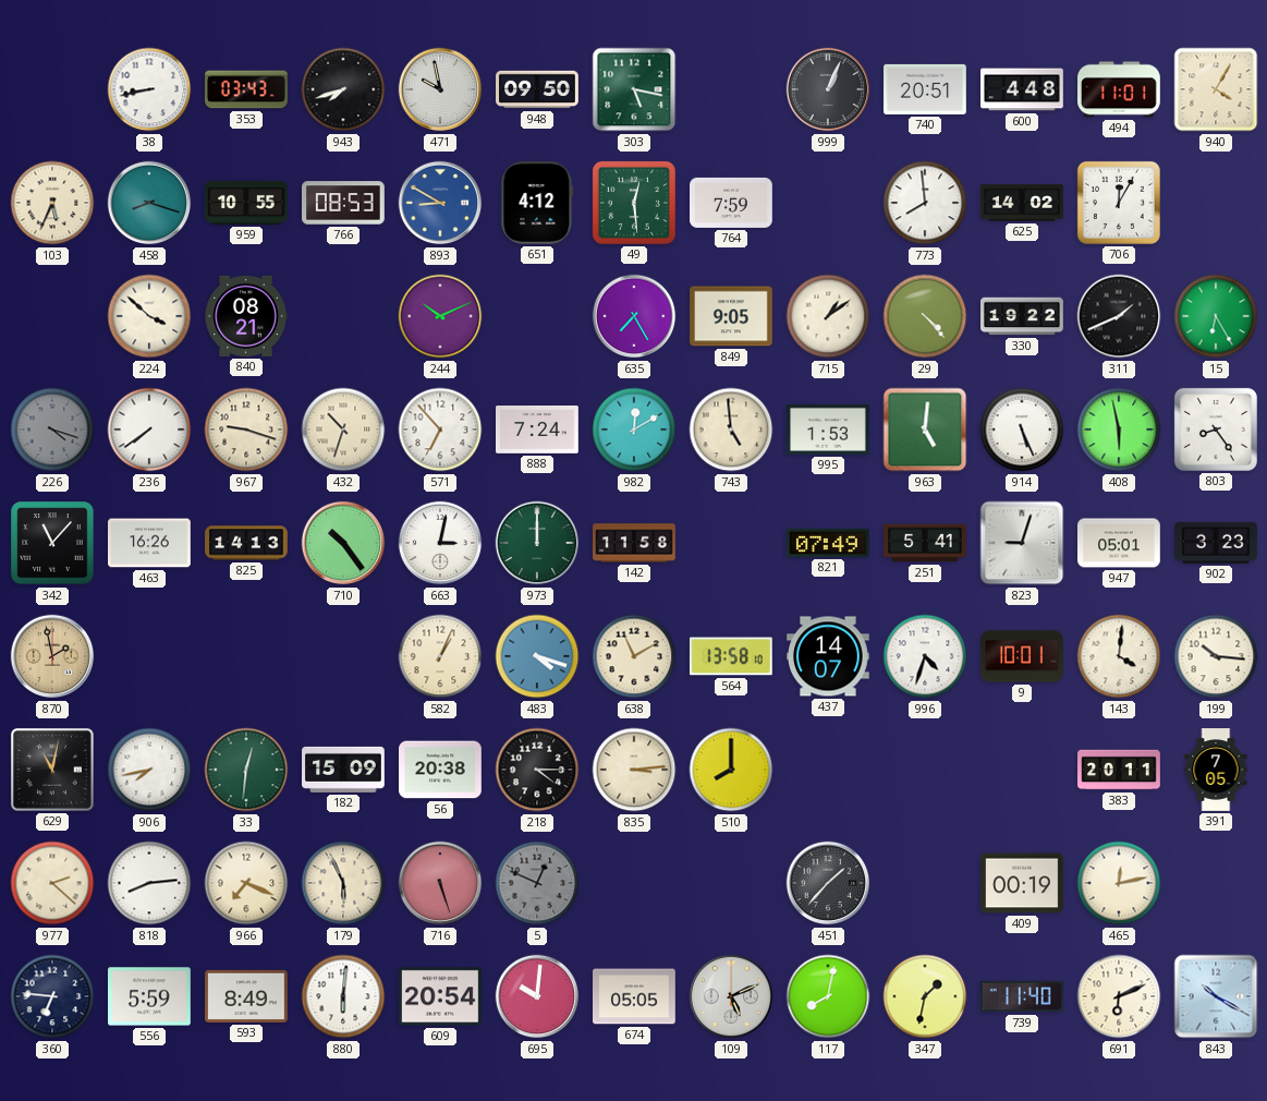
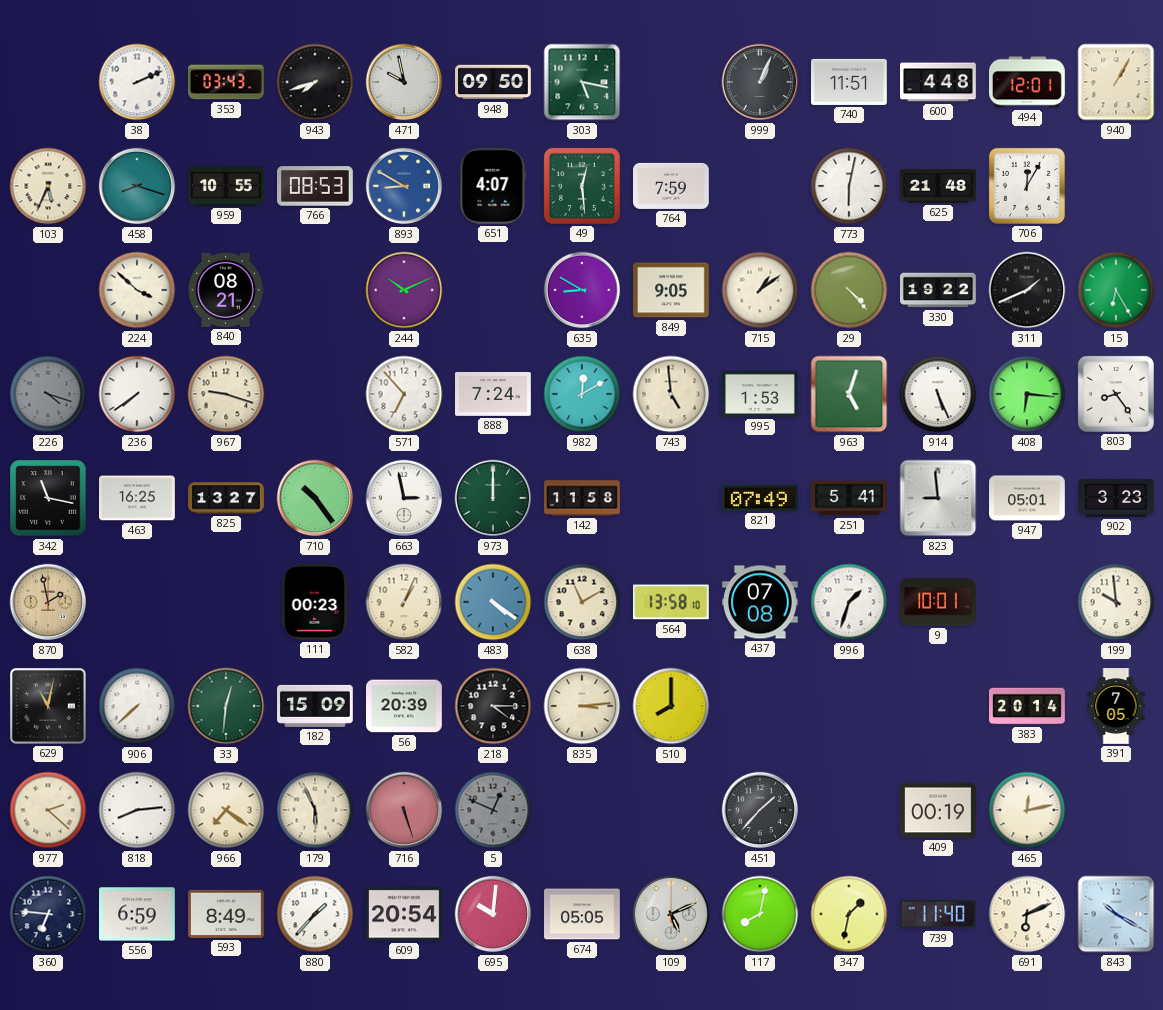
38: 8:43 -> 2:11 (137, 82)
740: 20:51 -> 11:51 (850, 82)
494: 11:01 -> 12:01 (1028, 82)
940: 4:05 -> 1:05 (1116, 82)
651: 4:12 -> 4:07 (493, 187)
773: 7:59 -> 6:02 (849, 186)
625: 14:02 -> 21:48 (938, 186)
635: 7:25 -> 8:50 (582, 290)
432: 10:33 -> none (343, 429)
963: 5:01 -> 5:03 (849, 394)
408: 5:58 -> 6:16 (1027, 394)
342: 11:07 -> 11:17 (48, 498)
463: 16:26 -> 16:25 (138, 498)
825: 14:13 -> 13:27 (226, 498)
663: 3:02 -> 2:58 (404, 498)
823: 9:03 -> 8:59 (938, 498)
111: none -> 00:23 (315, 603)
483: 4:18 -> 4:21 (493, 602)
437: 14:07 -> 07:08 (761, 602)
996: 4:33 -> 1:33 (849, 602)
143: 4:01 -> none (1119, 656)
199: 10:16 -> 9:59 (1116, 602)
906: 7:43 -> 7:38 (137, 706)
56: 20:38 -> 20:39 (405, 706)
383: 20:11 -> 20:14 (1027, 706)
966: 7:19 -> 7:21 (226, 810)
556: 5:59 -> 6:59 (138, 914)
880: 6:01 -> 1:37 (315, 914)
